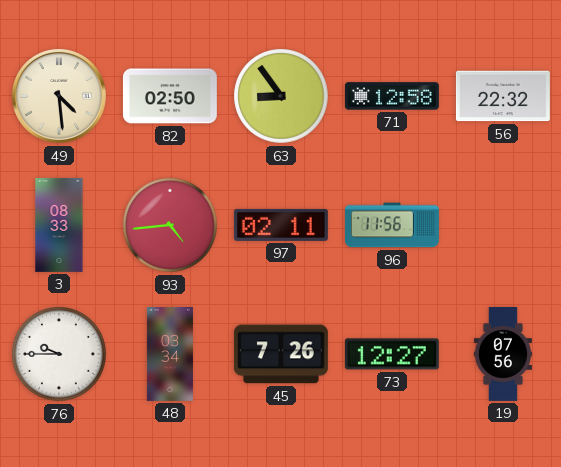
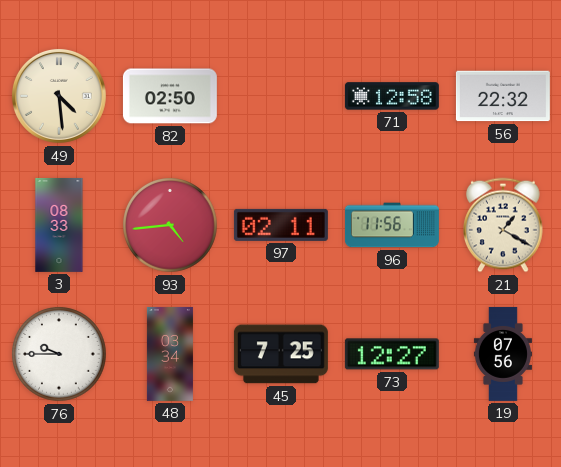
63: 8:54 -> none (281, 96)
21: none -> 1:20 (503, 225)
45: 7:26 -> 7:25 (281, 354)
